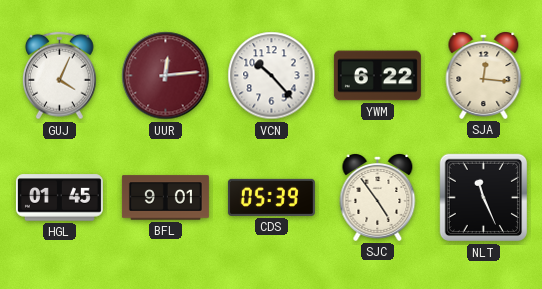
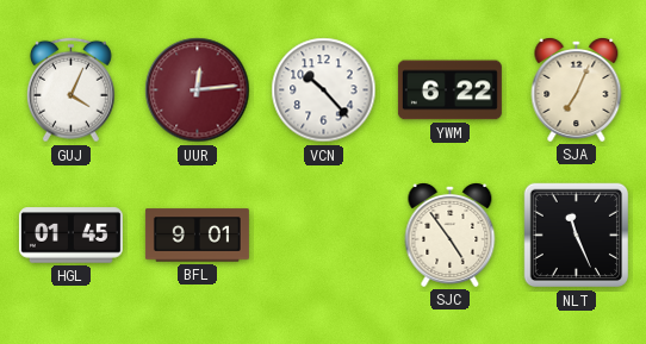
SJA: 12:16 -> 7:04 (577, 90)
CDS: 05:39 -> none (271, 197)
